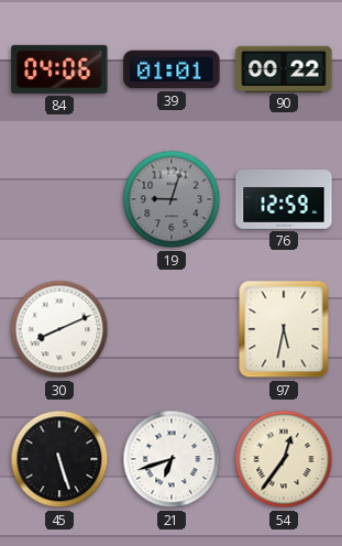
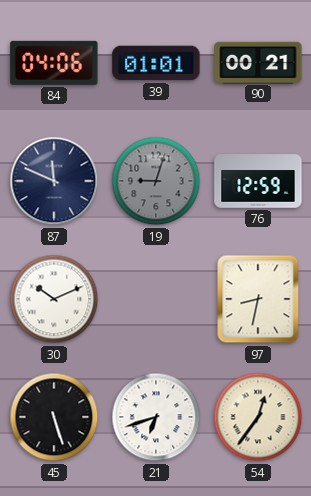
90: 00:22 -> 00:21 (258, 62)
87: none -> 11:49 (54, 181)
30: 8:11 -> 10:11 (54, 299)
97: 5:32 -> 8:32 (258, 299)
